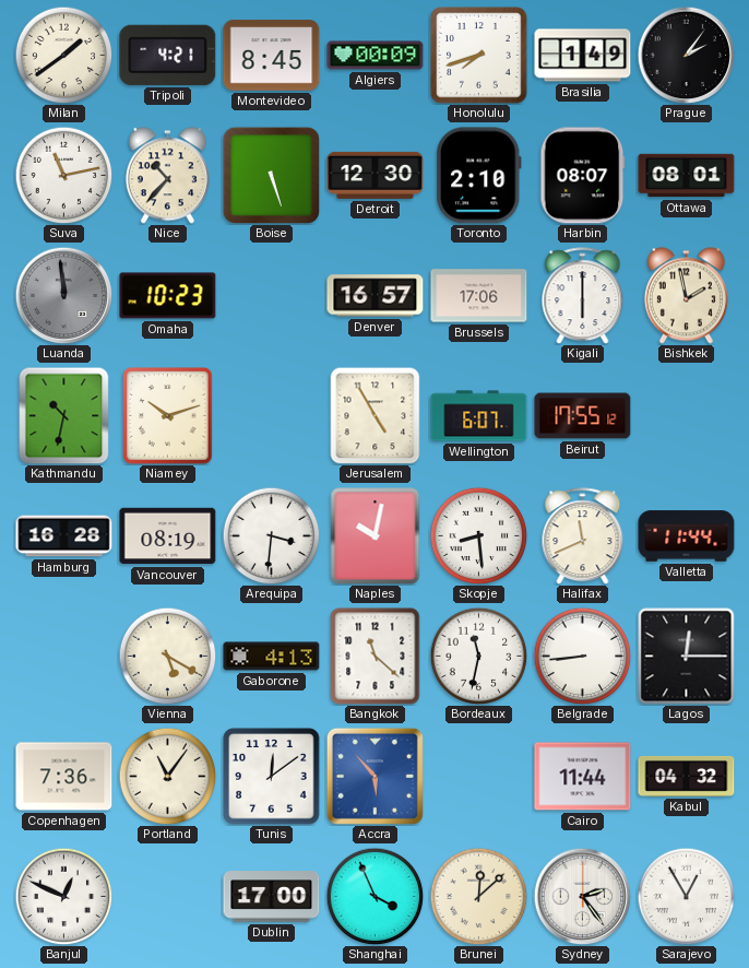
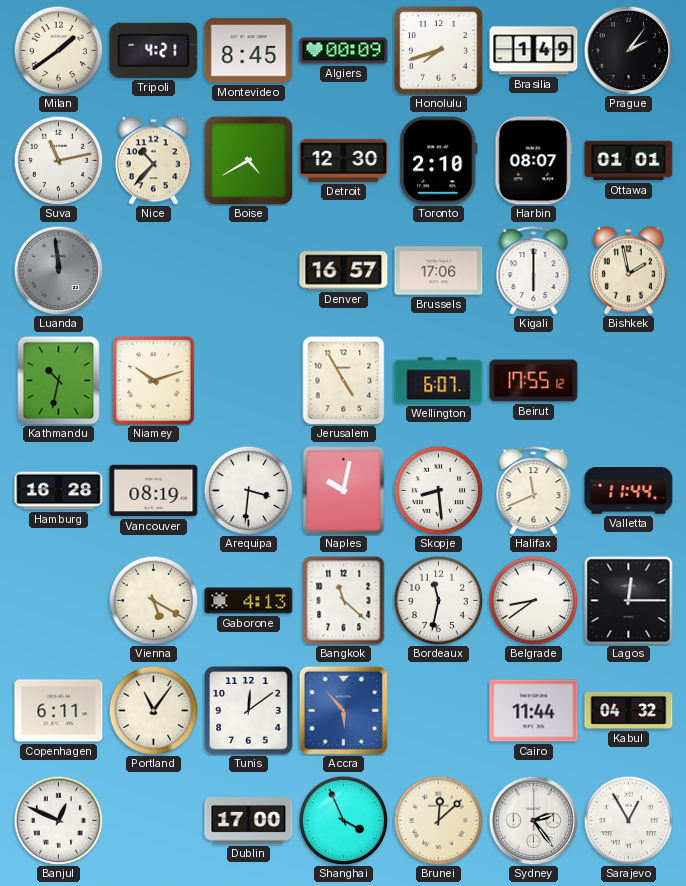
Boise: 5:27 -> 4:40 (248, 160)
Ottawa: 08:01 -> 01:01 (629, 161)
Omaha: 10:23 -> none (168, 296)
Belgrade: 8:44 -> 8:39 (533, 600)
Copenhagen: 7:36 -> 6:11 (59, 711)
